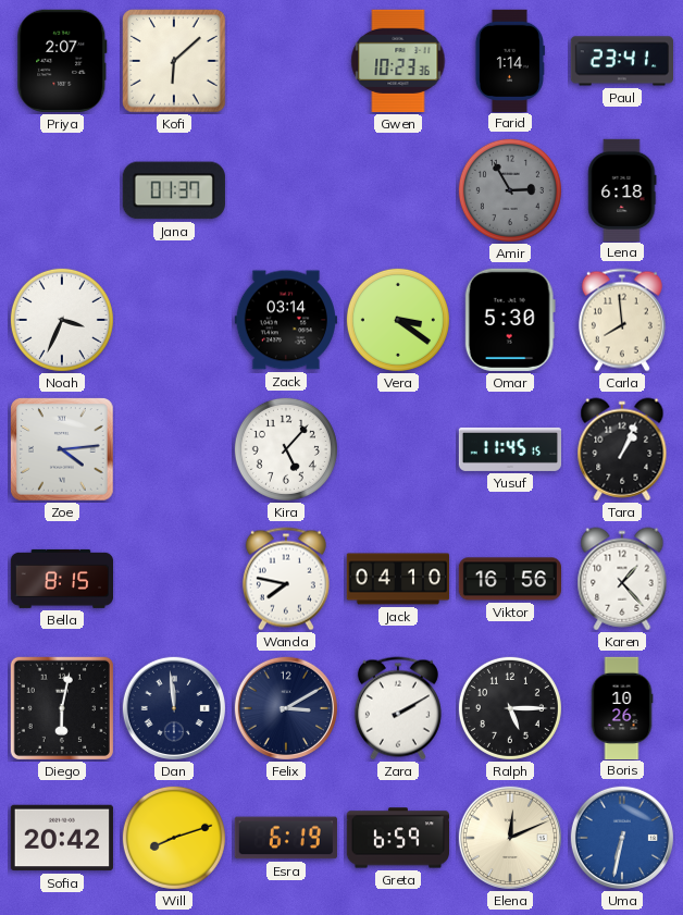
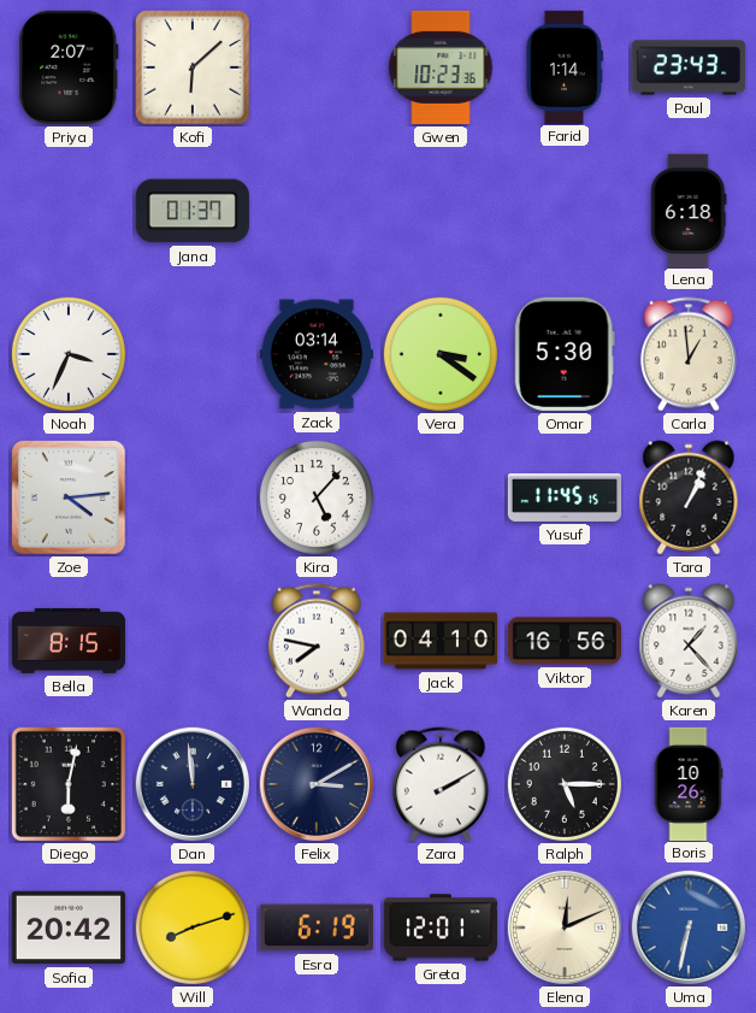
Paul: 23:41 -> 23:43 (687, 67)
Amir: 2:55 -> none (510, 190)
Carla: 7:59 -> 12:59 (689, 354)
Greta: 6:59 -> 12:01 (439, 927)
